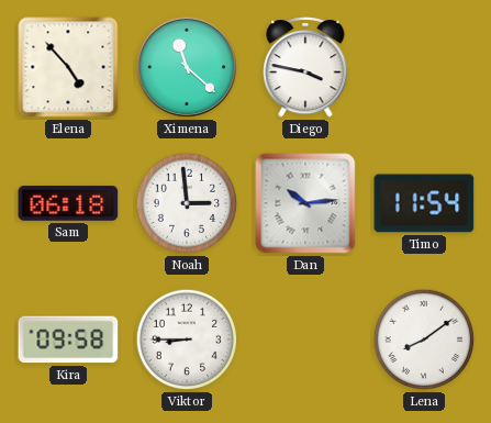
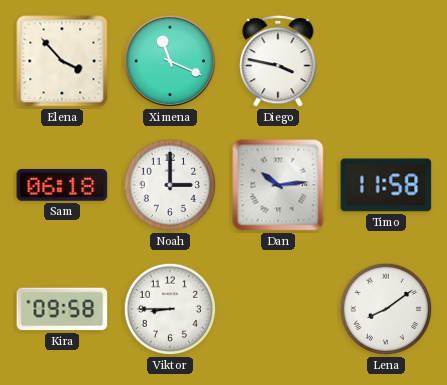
Elena: 4:53 -> 3:53 (62, 61)
Ximena: 11:22 -> 11:19 (170, 61)
Noah: 2:59 -> 3:00 (170, 185)
Timo: 11:54 -> 11:58 (386, 185)
